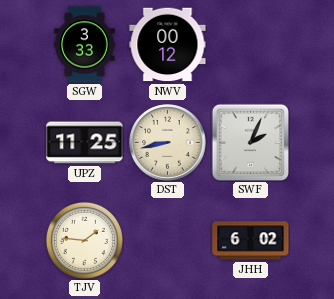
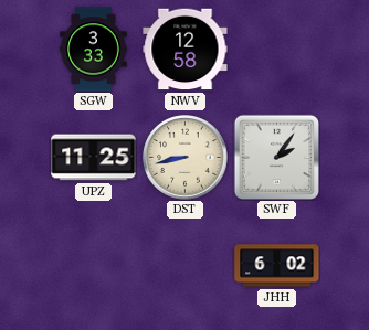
NWV: 00:12 -> 12:58 (186, 50)
SWF: 2:04 -> 2:06 (276, 157)
TJV: 1:46 -> none (84, 240)
